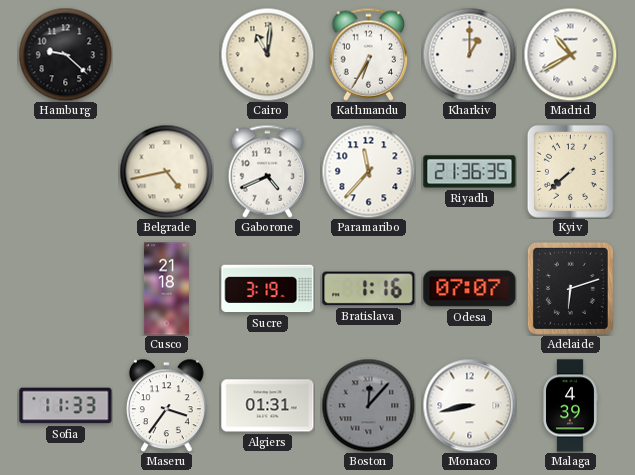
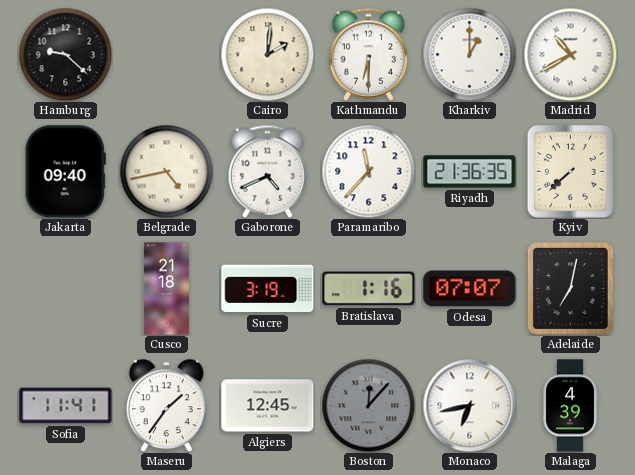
Cairo: 11:01 -> 2:01 (267, 54)
Kathmandu: 6:35 -> 6:30 (369, 54)
Jakarta: none -> 09:40 (65, 172)
Adelaide: 6:12 -> 7:02 (570, 288)
Sofia: 11:33 -> 11:41 (66, 406)
Maseru: 3:36 -> 1:36 (166, 405)
Algiers: 01:31 -> 12:45 (268, 406)
Monaco: 8:43 -> 6:43 (469, 405)
